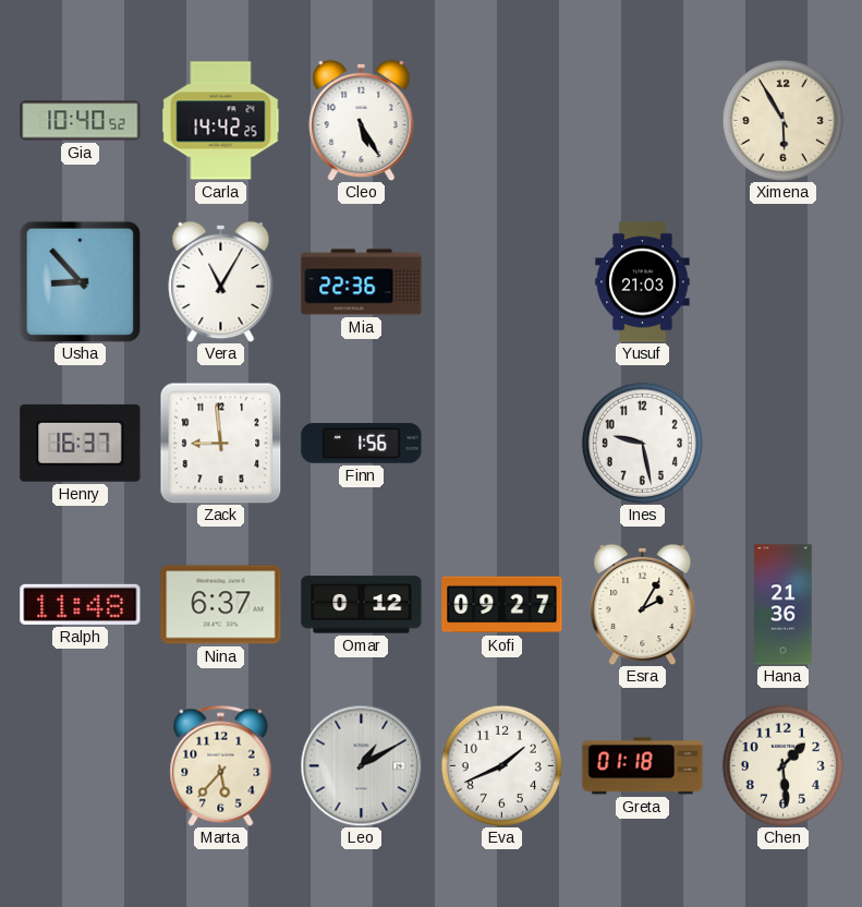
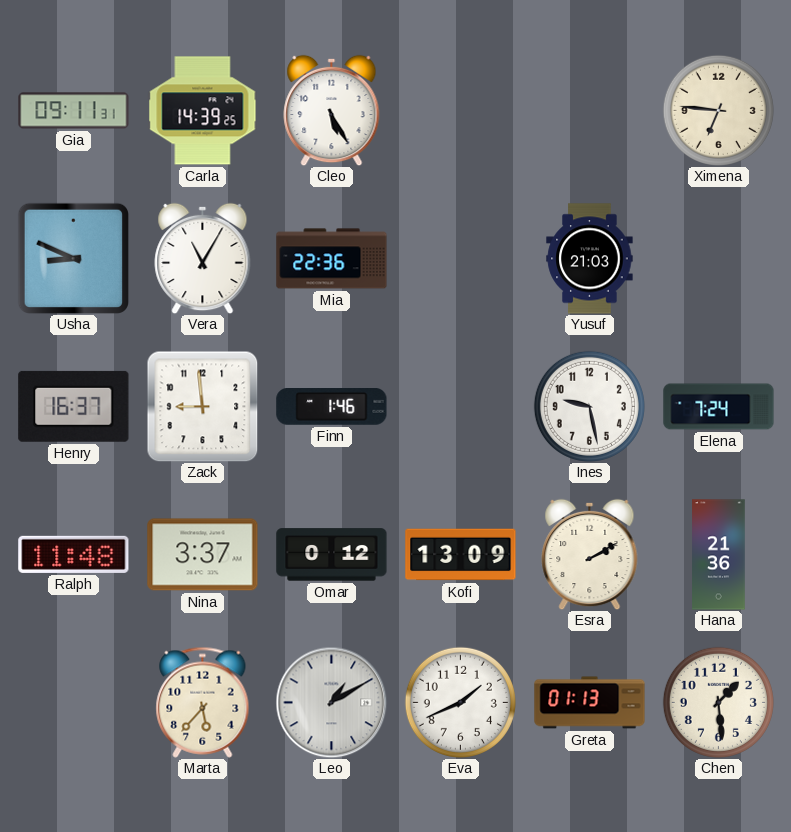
Gia: 10:40 -> 09:11 (74, 111)
Carla: 14:42 -> 14:39 (203, 111)
Ximena: 5:55 -> 6:46 (718, 110)
Usha: 8:53 -> 8:49 (73, 258)
Finn: 1:56 -> 1:46 (332, 407)
Elena: none -> 7:24 (719, 407)
Nina: 6:37 -> 3:37 (203, 555)
Kofi: 09:27 -> 13:09 (461, 555)
Esra: 2:05 -> 2:10 (590, 554)
Greta: 01:18 -> 01:13 (590, 703)
